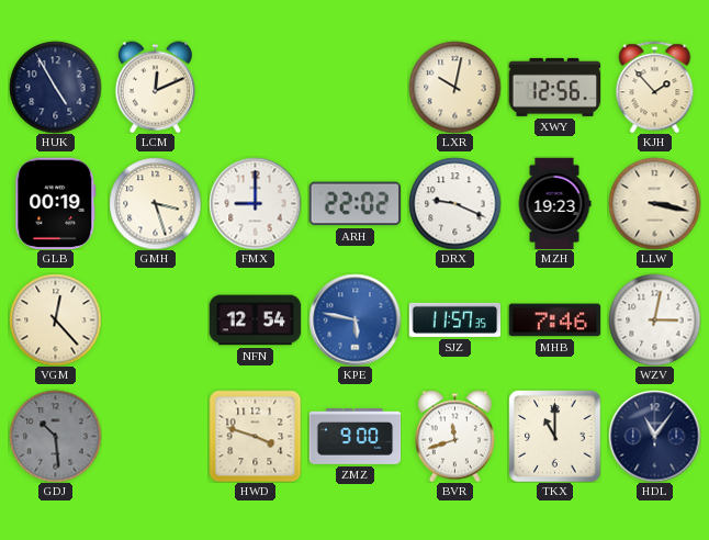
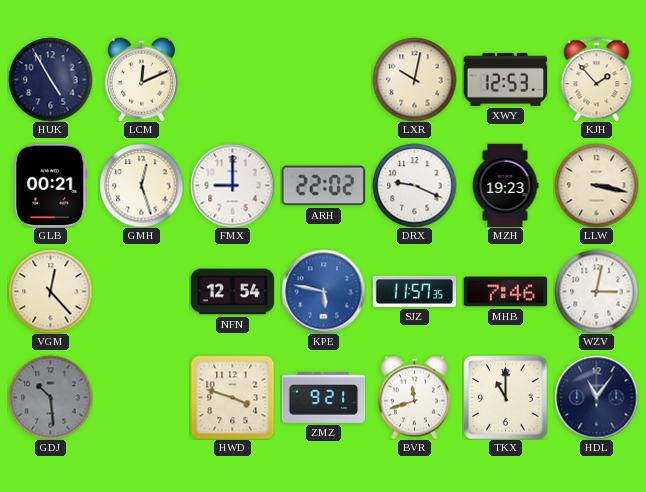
XWY: 12:56 -> 12:53 (505, 79)
GLB: 00:19 -> 00:21 (51, 185)
GMH: 3:27 -> 12:27 (141, 185)
ZMZ: 9:00 -> 9:21 (323, 398)
